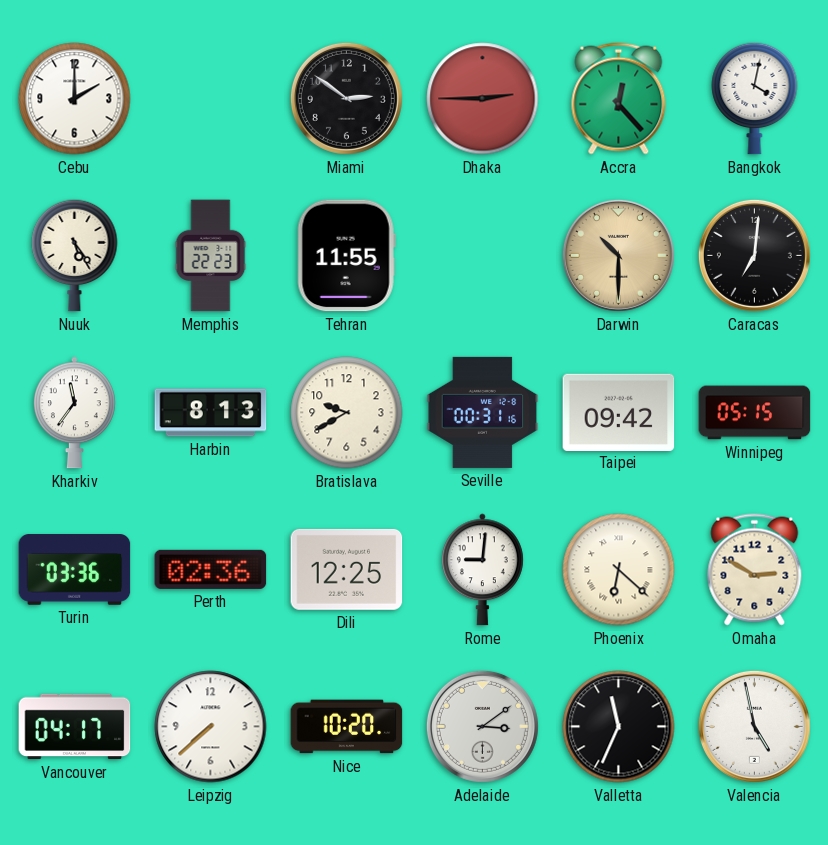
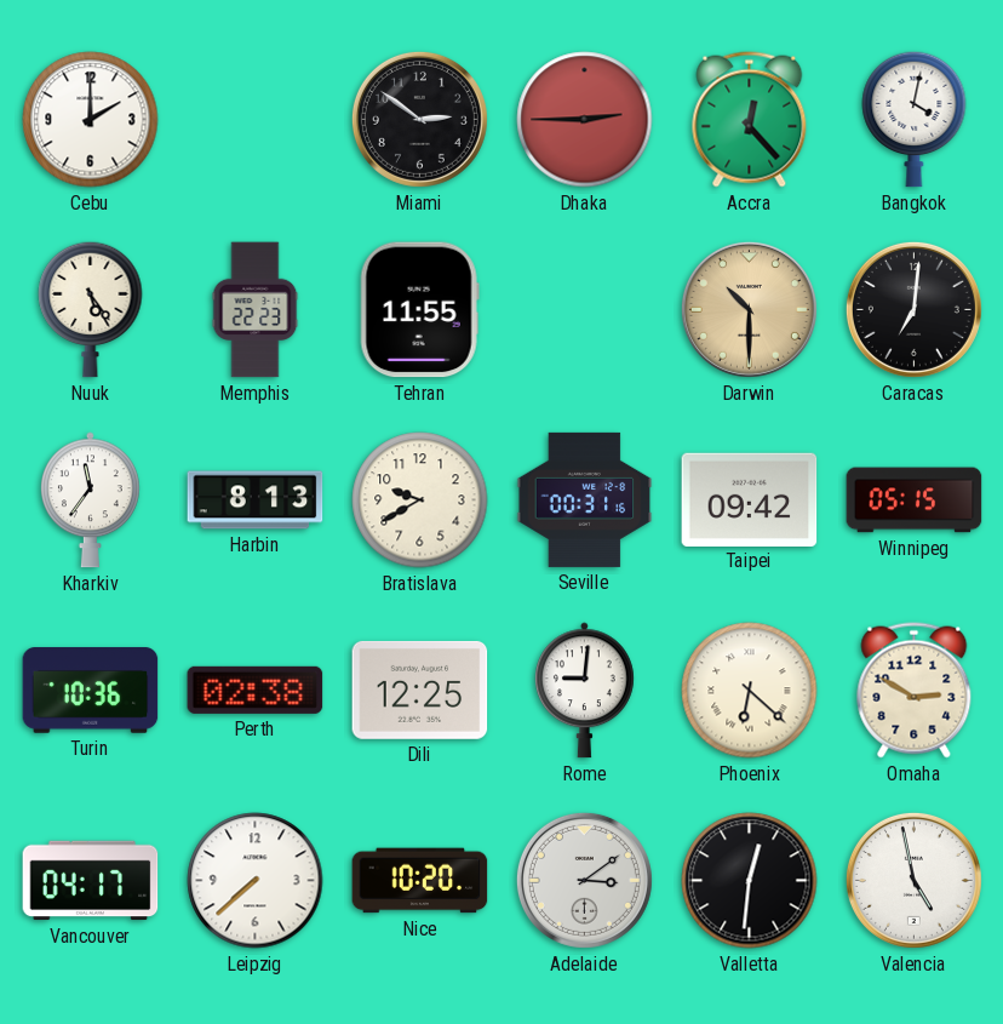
Turin: 03:36 -> 10:36 (91, 691)
Perth: 02:36 -> 02:38 (256, 690)
Valletta: 11:34 -> 12:31 (750, 881)
